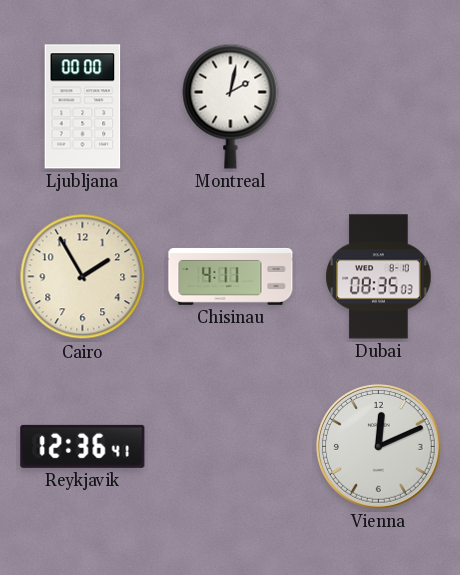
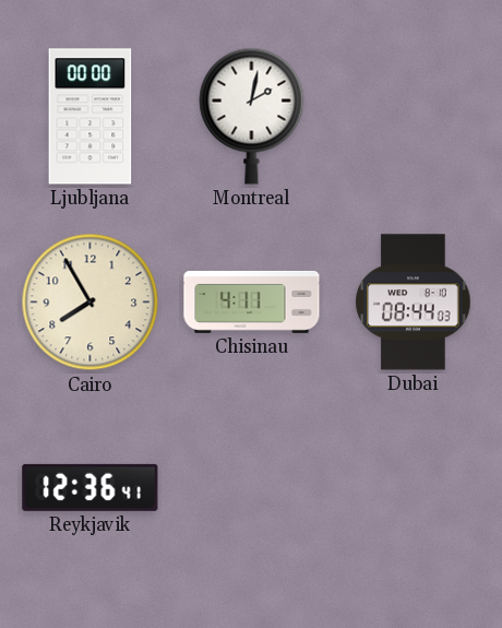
Cairo: 1:55 -> 7:55 (91, 303)
Dubai: 08:35 -> 08:44 (414, 303)
Vienna: 12:11 -> none (379, 447)
